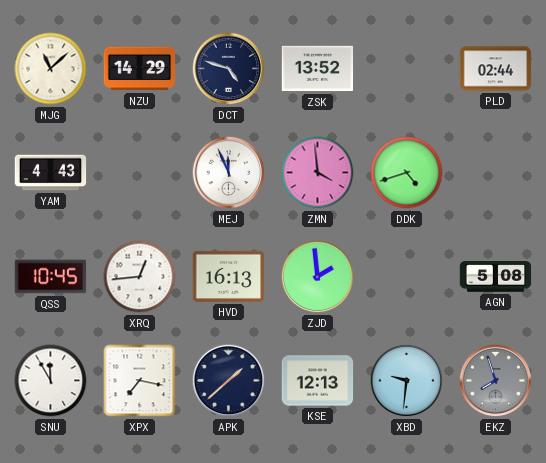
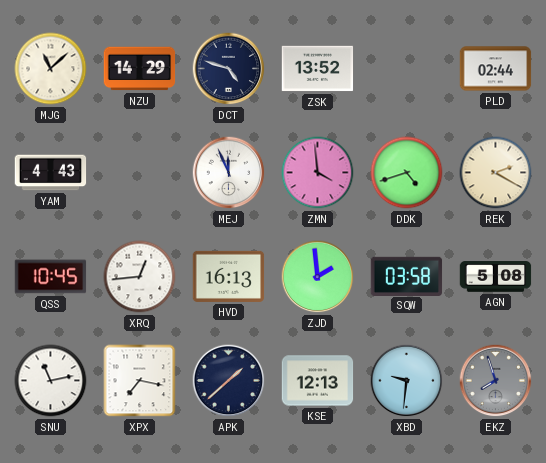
REK: none -> 2:20 (496, 173)
SQW: none -> 03:58 (407, 276)
SNU: 11:55 -> 11:13 (51, 381)
